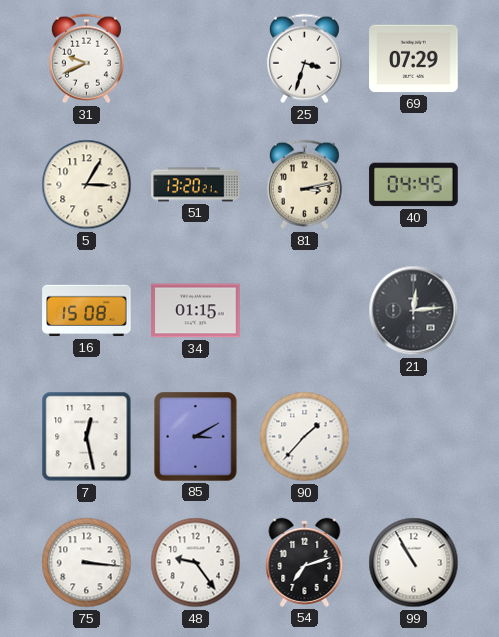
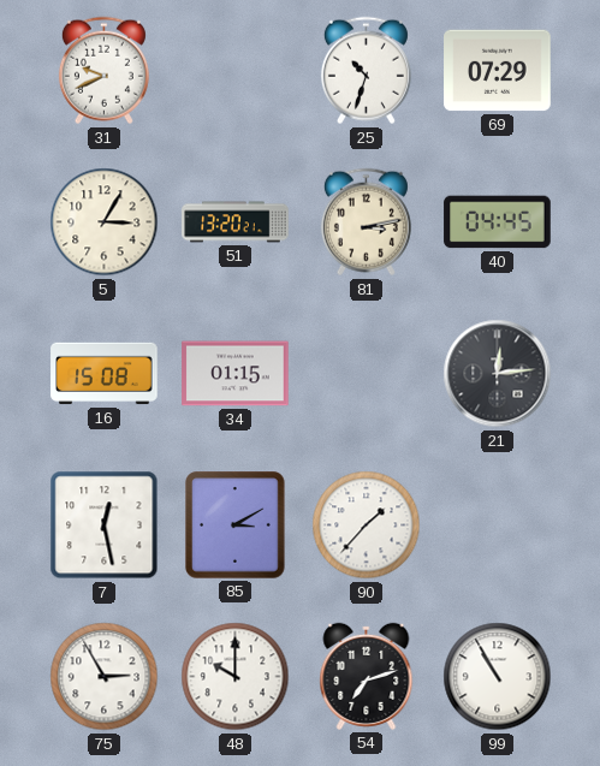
25: 3:33 -> 10:33 (366, 71)
75: 3:16 -> 2:55 (105, 677)
48: 9:24 -> 10:00 (236, 677)
